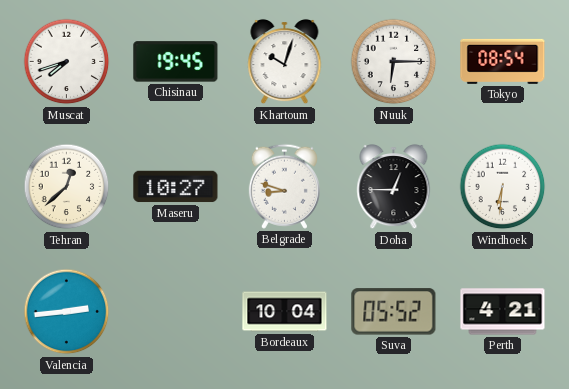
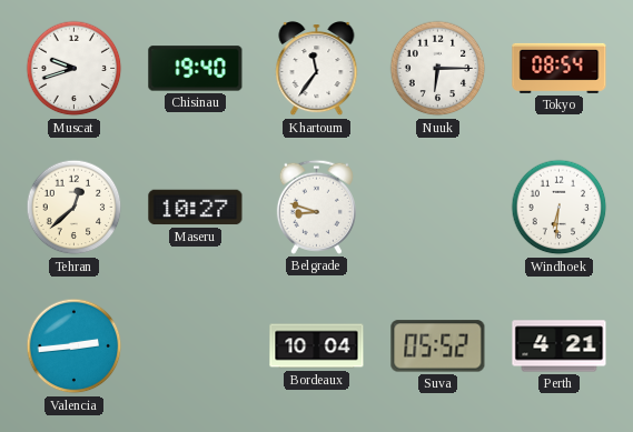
Muscat: 7:42 -> 9:42 (75, 69)
Chisinau: 19:45 -> 19:40 (196, 69)
Khartoum: 10:03 -> 11:36 (317, 69)
Doha: 12:45 -> none (394, 187)
